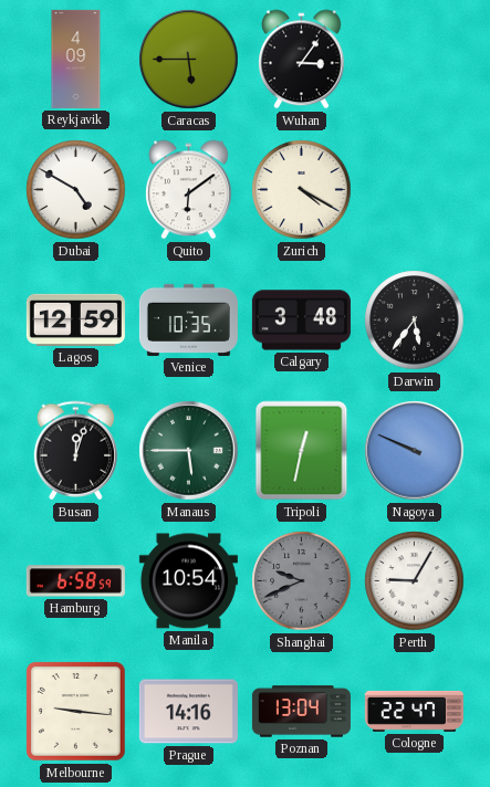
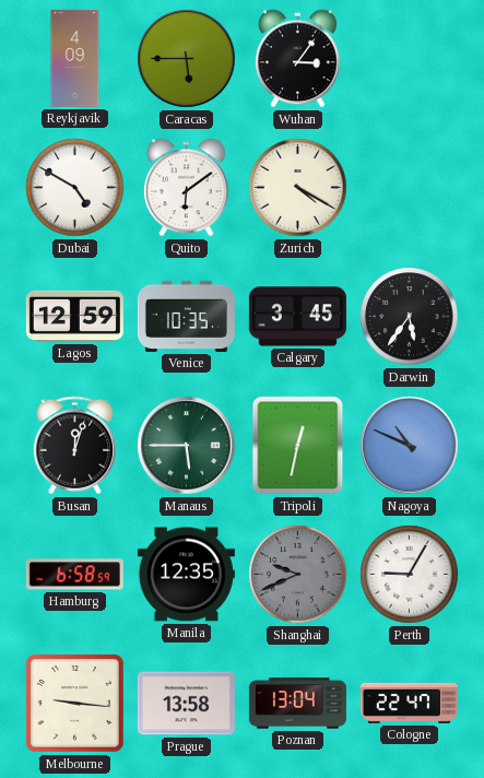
Calgary: 3:48 -> 3:45 (297, 317)
Nagoya: 9:49 -> 10:49 (410, 446)
Manila: 10:54 -> 12:35 (186, 575)
Prague: 14:16 -> 13:58 (186, 704)
